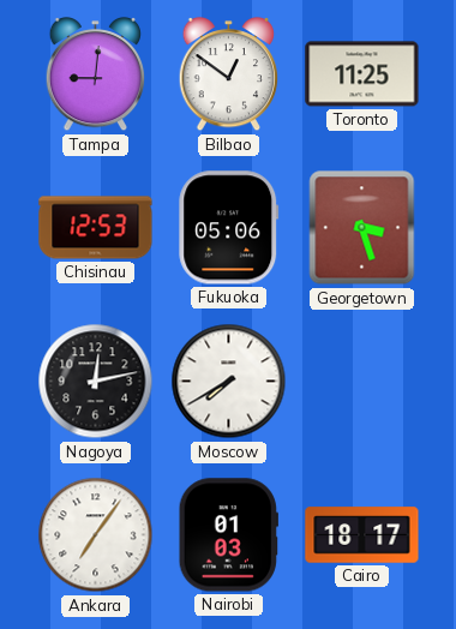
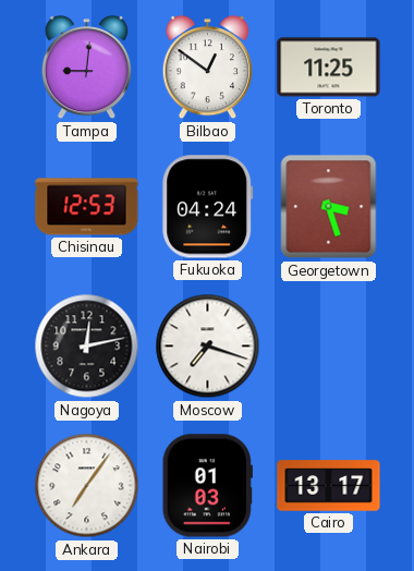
Fukuoka: 05:06 -> 04:24 (208, 207)
Moscow: 7:40 -> 7:18 (208, 347)
Cairo: 18:17 -> 13:17 (329, 486)
